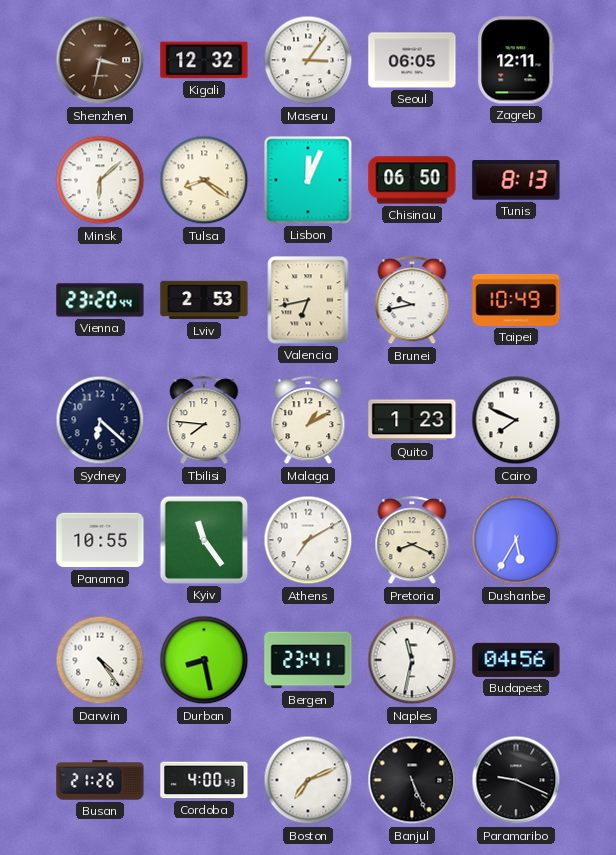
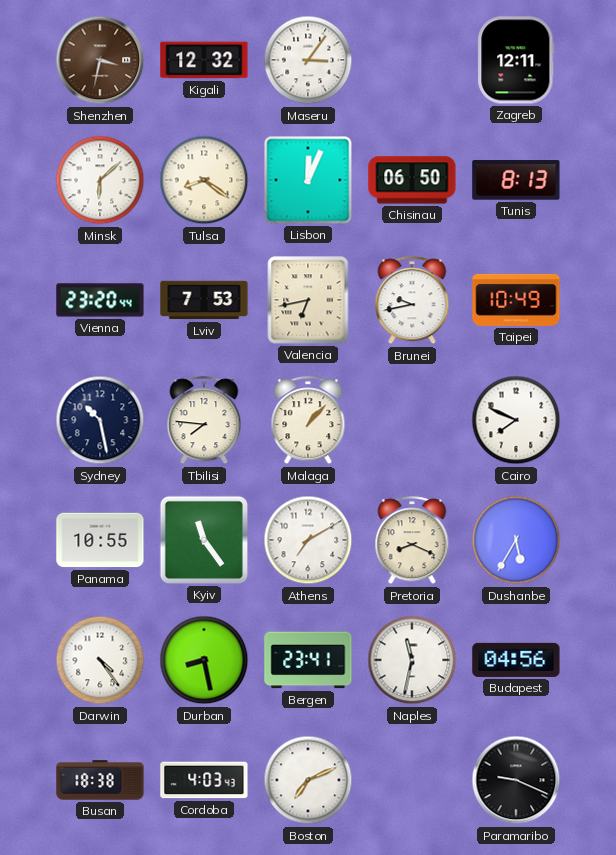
Seoul: 06:05 -> none (412, 60)
Lviv: 2:53 -> 7:53 (204, 300)
Sydney: 6:22 -> 10:28 (100, 420)
Malaga: 1:10 -> 1:07 (308, 421)
Quito: 1:23 -> none (412, 420)
Busan: 21:26 -> 18:38 (100, 780)
Cordoba: 4:00 -> 4:03 (204, 780)
Banjul: 5:26 -> none (412, 780)
